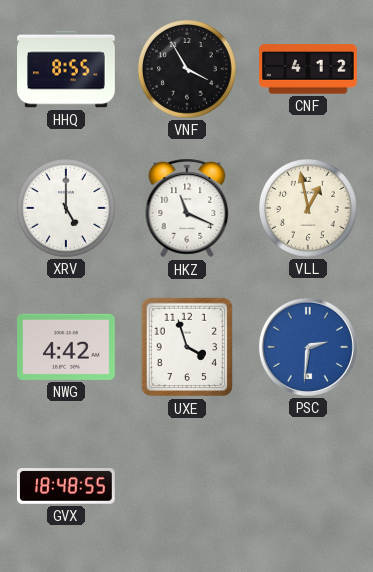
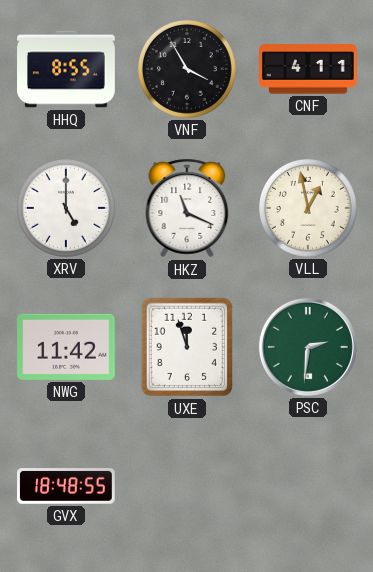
CNF: 4:12 -> 4:11 (309, 69)
NWG: 4:42 -> 11:42 (67, 347)
UXE: 3:57 -> 11:57 (187, 347)
PSC dial: blue -> green (308, 347)
